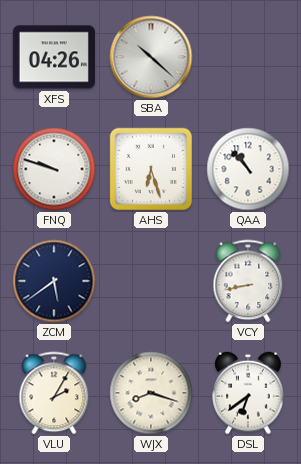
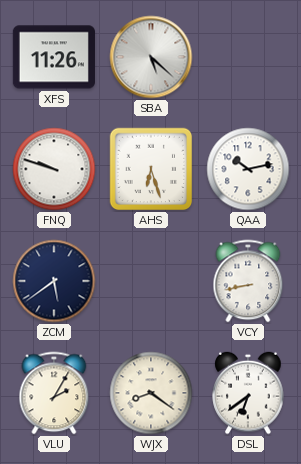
XFS: 04:26 -> 11:26 (54, 57)
SBA: 10:22 -> 5:22 (151, 57)
QAA: 10:53 -> 10:13 (248, 169)
WJX: 8:18 -> 8:21 (151, 393)
